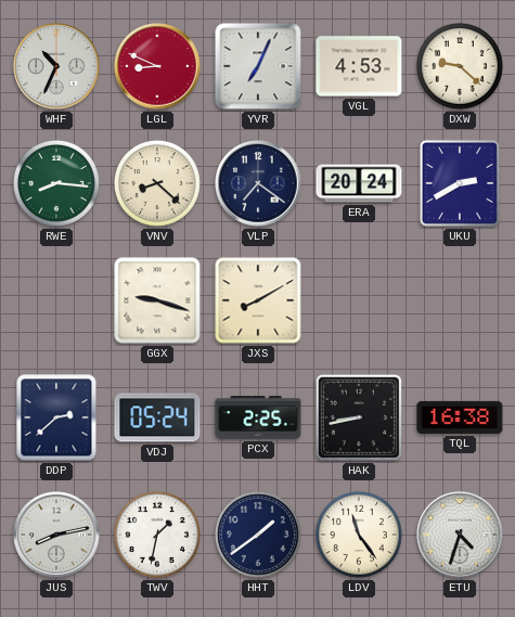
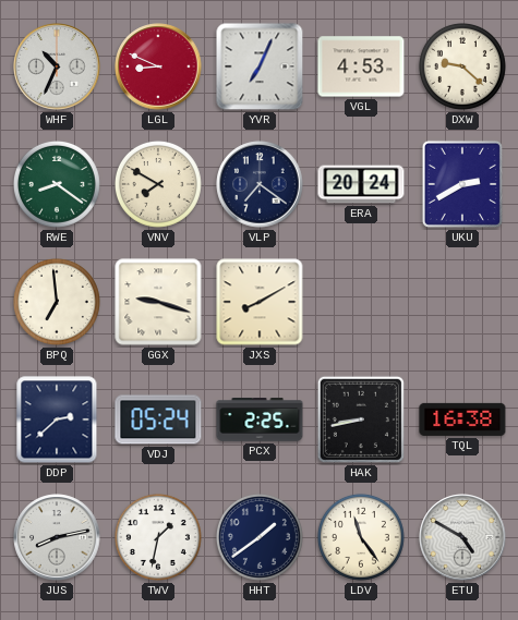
RWE: 8:16 -> 8:21 (57, 184)
VNV: 8:22 -> 7:50 (158, 184)
BPQ: none -> 6:59 (57, 302)
ETU: 4:33 -> 4:50 (462, 537)
